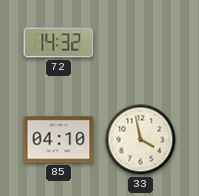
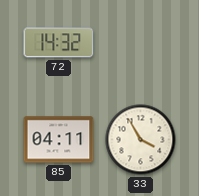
85: 04:10 -> 04:11 (59, 140)
33: 3:58 -> 3:55 (141, 140)
